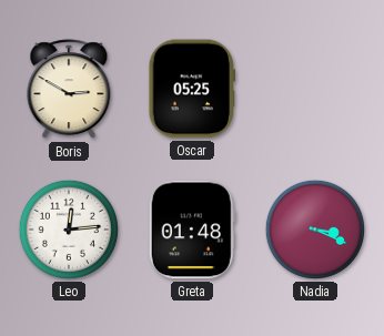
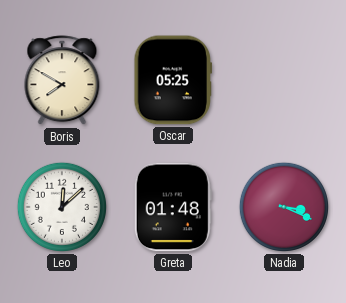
Boris: 2:50 -> 7:50 (62, 81)
Leo: 12:14 -> 12:08 (62, 207)
